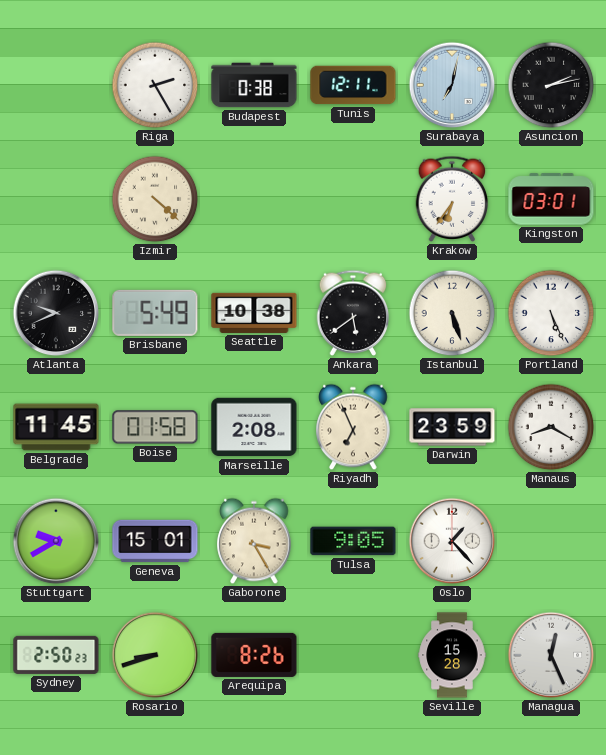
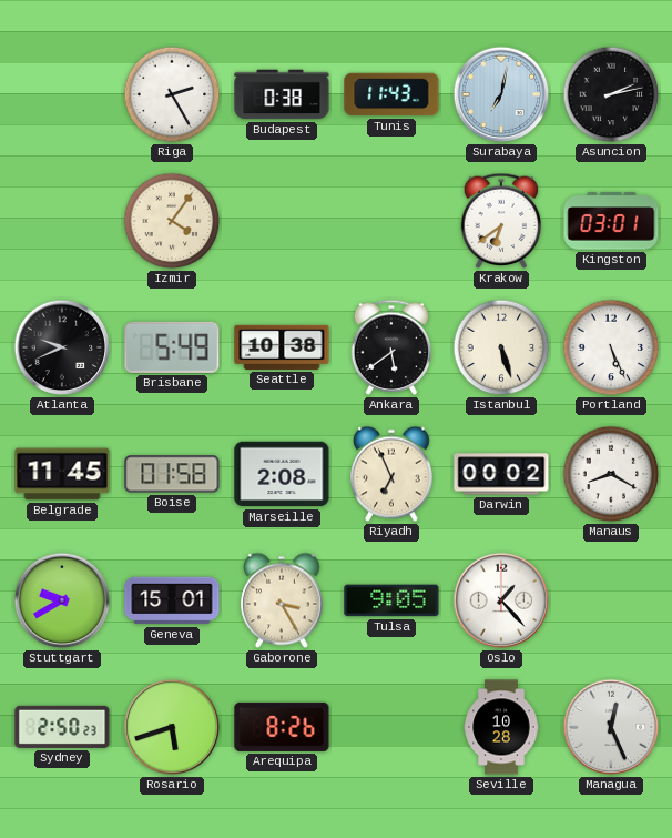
Tunis: 12:11 -> 11:43 (391, 94)
Izmir: 4:22 -> 4:06 (172, 221)
Krakow: 6:36 -> 6:39 (501, 221)
Darwin: 23:59 -> 00:02 (501, 474)
Rosario: 8:42 -> 5:42 (172, 727)
Seville: 15:28 -> 10:28 (501, 727)
